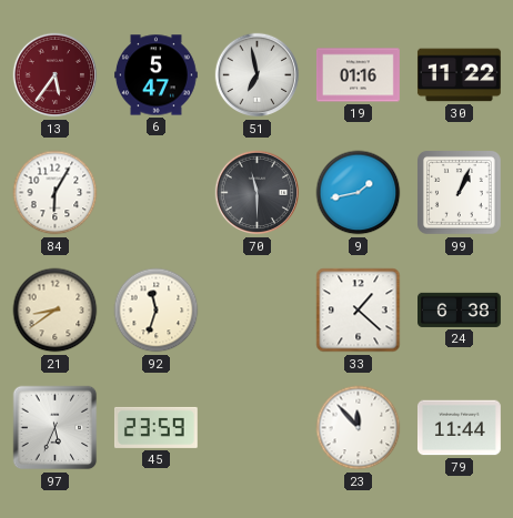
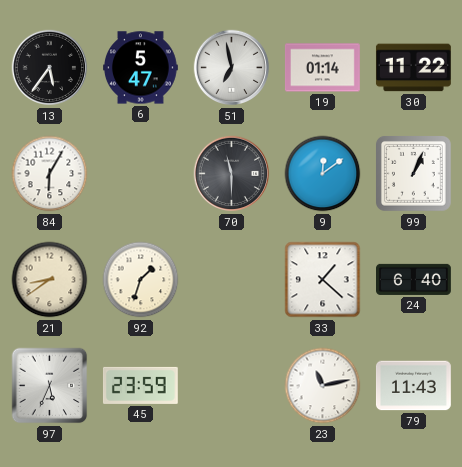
13 dial: burgundy -> black (50, 68)
19: 01:16 -> 01:14 (322, 68)
9: 1:43 -> 12:09 (323, 174)
92: 11:33 -> 1:33 (141, 280)
24: 6:38 -> 6:40 (414, 279)
23: 11:53 -> 11:13 (323, 386)
79: 11:44 -> 11:43 (413, 386)
